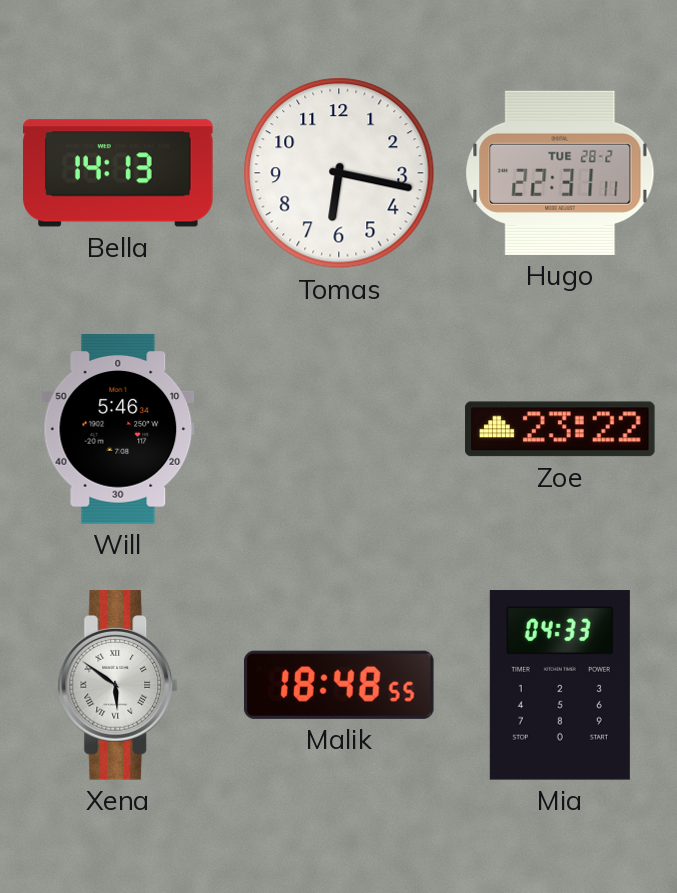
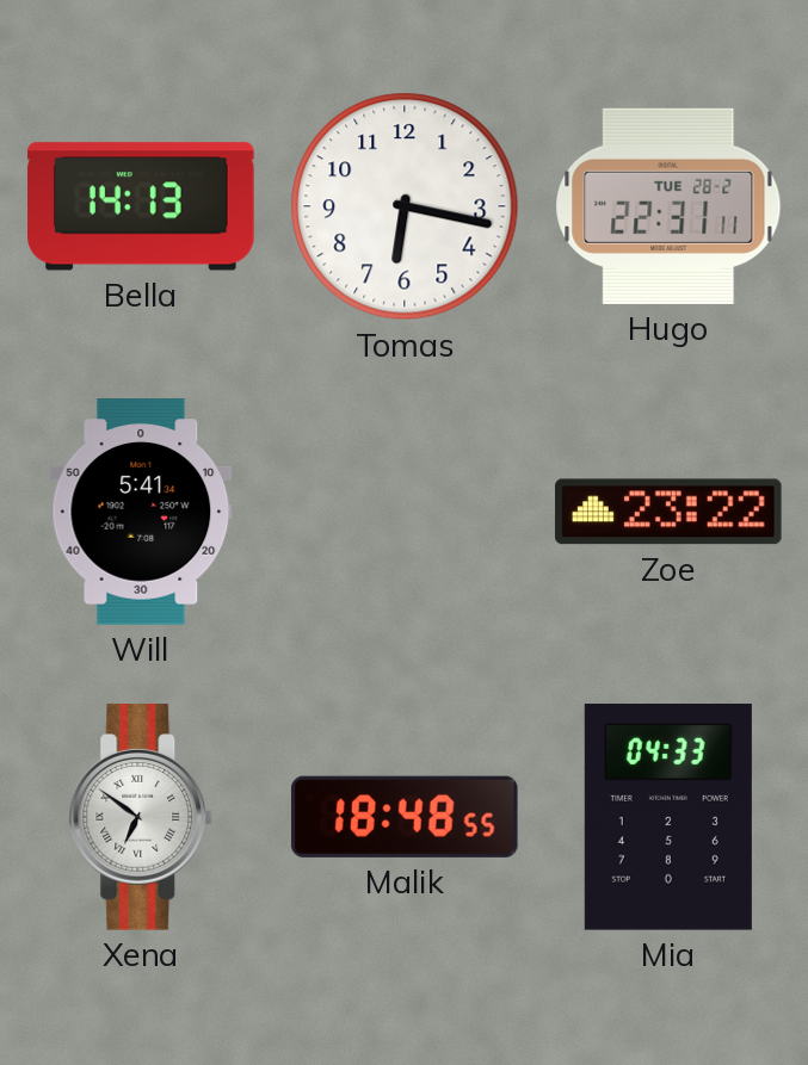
Will: 5:46 -> 5:41 (141, 512)
Xena: 5:51 -> 6:51 (141, 817)
